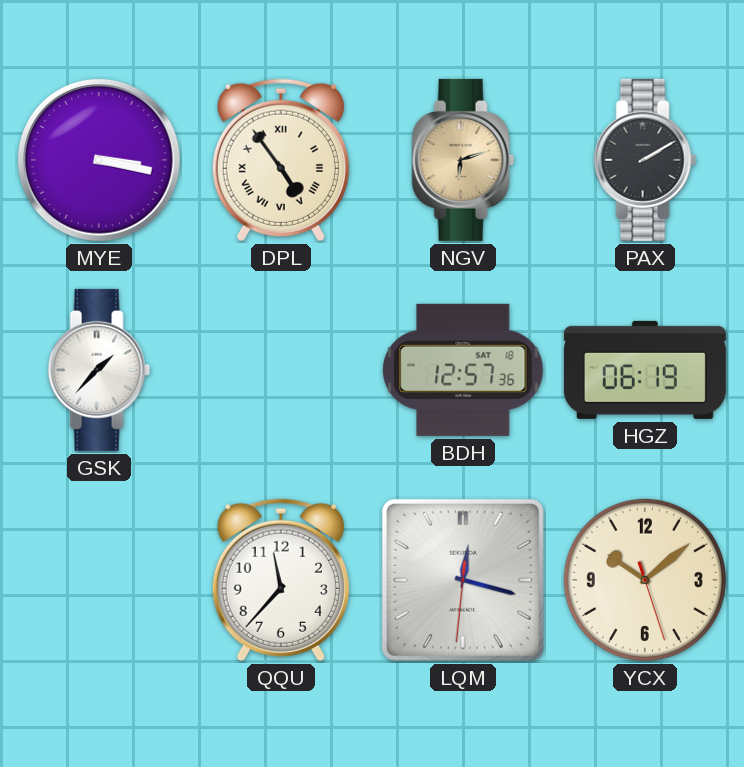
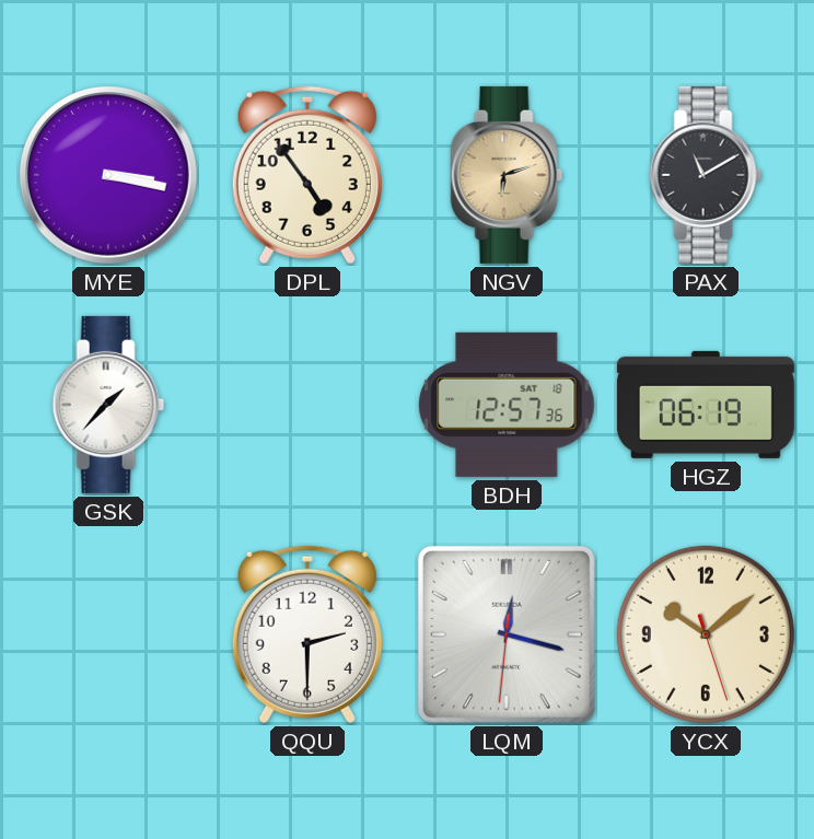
DPL numerals: Roman -> Arabic (307, 175)
PAX: 2:10 -> 11:10 (706, 175)
QQU: 11:37 -> 2:30 (307, 634)
